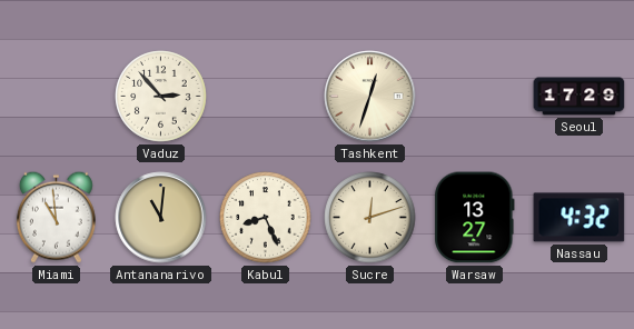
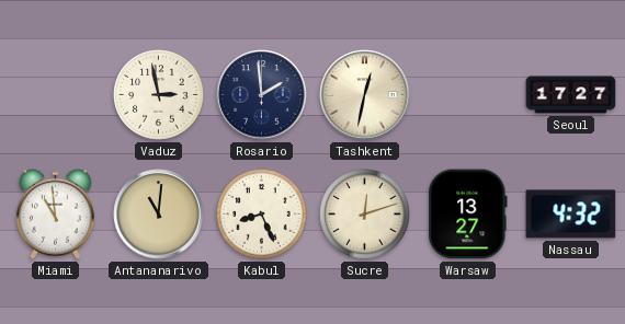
Vaduz: 2:53 -> 2:58 (159, 95)
Rosario: none -> 1:59 (262, 95)
Tashkent: 12:33 -> 12:32 (365, 95)
Seoul: 17:29 -> 17:27 (571, 95)
